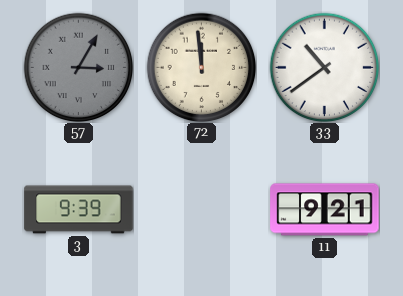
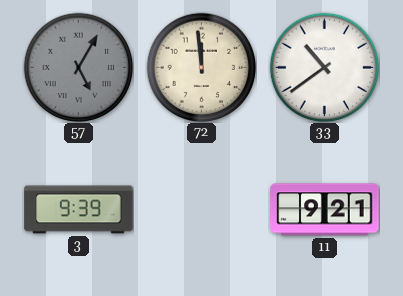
57: 3:05 -> 5:05 (78, 67)
